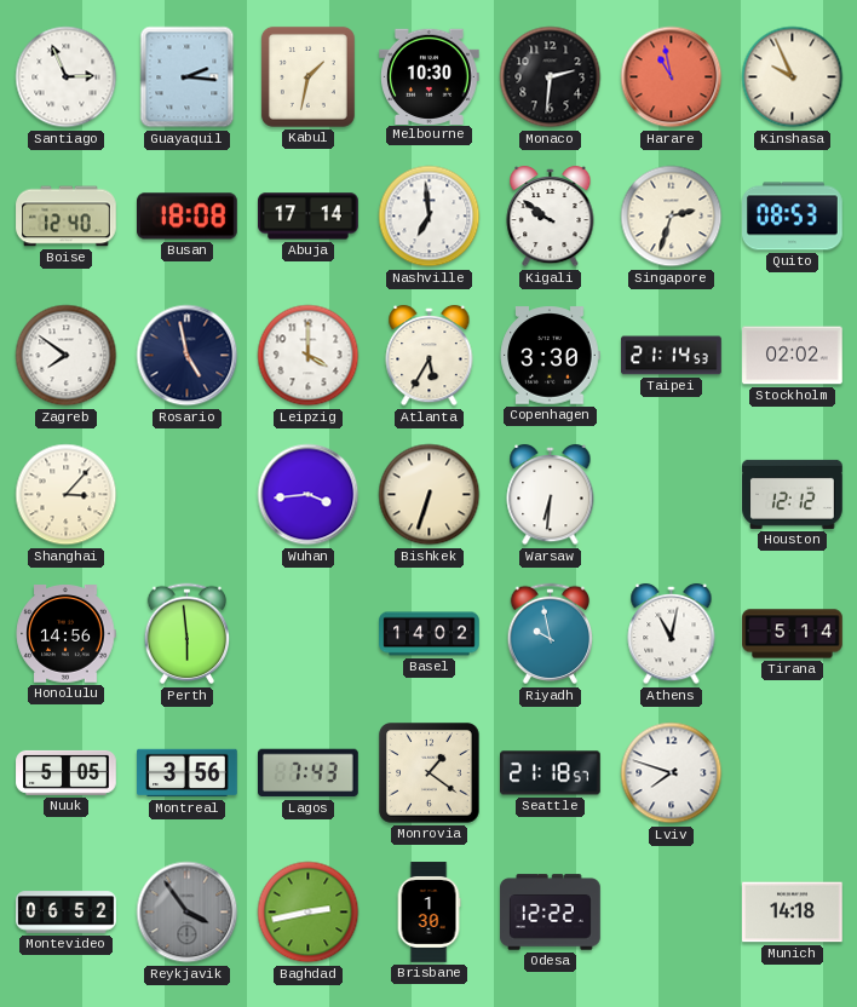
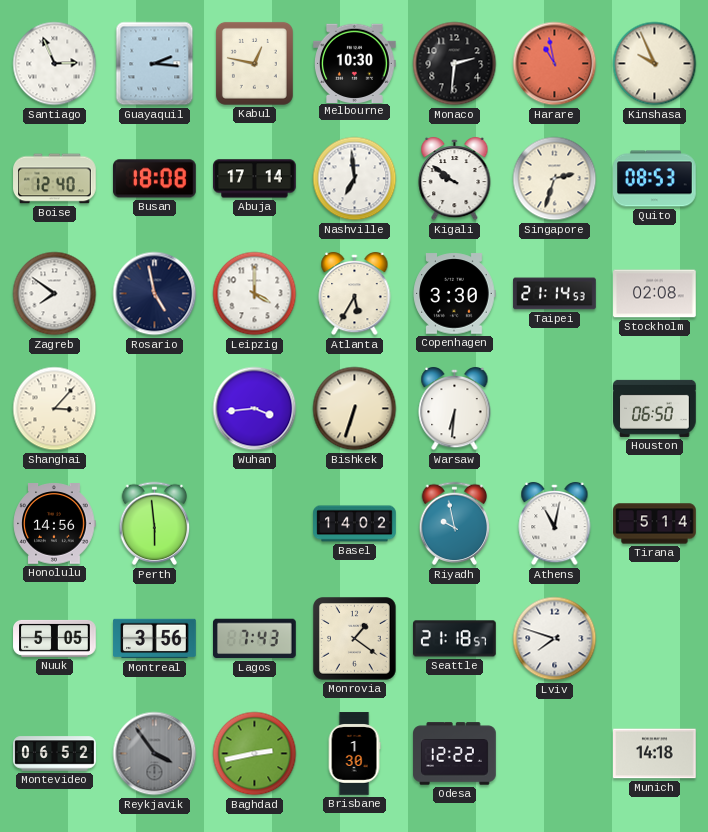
Kabul: 1:32 -> 12:47 (254, 63)
Stockholm: 02:02 -> 02:08 (655, 294)
Houston: 12:12 -> 06:50 (655, 408)
